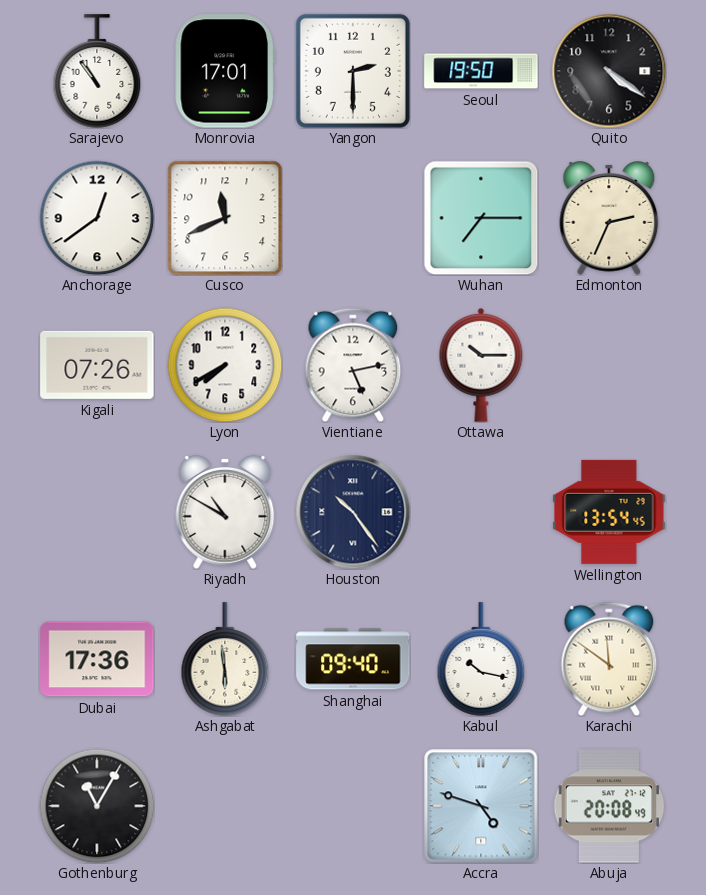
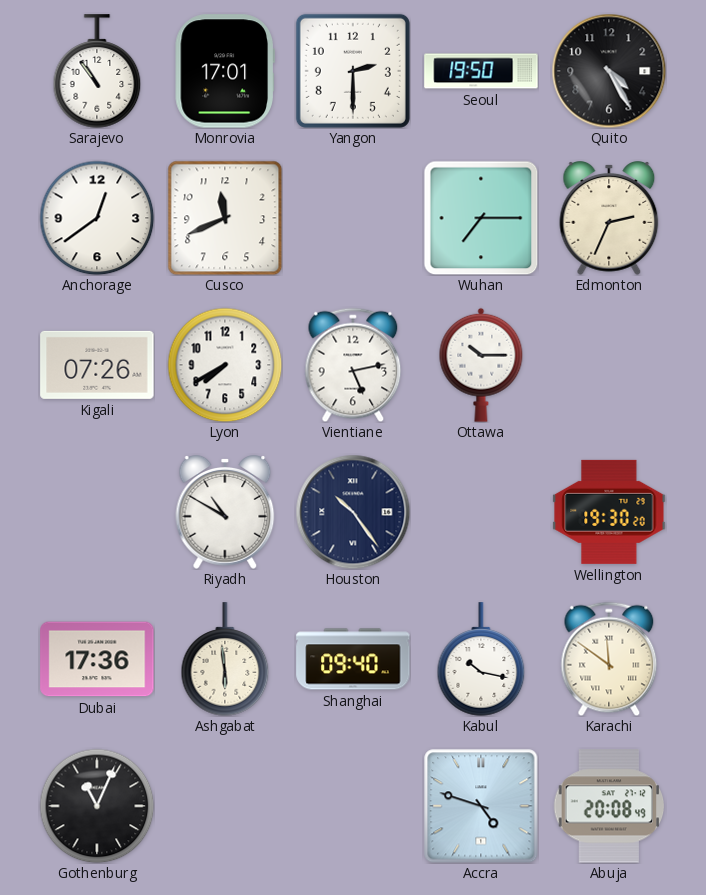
Quito: 4:21 -> 4:25 (609, 71)
Wellington: 13:54 -> 19:30 (609, 512)
Gothenburg: 11:05 -> 11:04 (97, 806)
